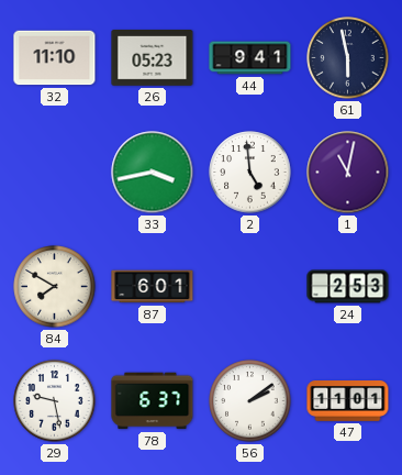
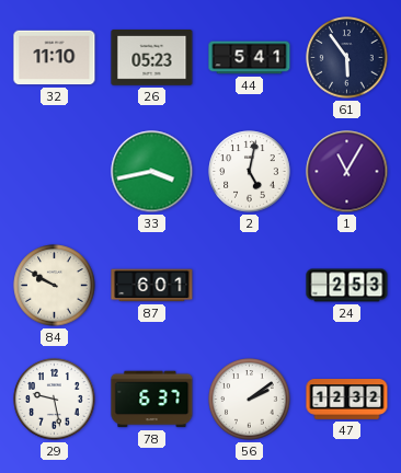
44: 9:41 -> 5:41 (250, 58)
61: 5:58 -> 5:54 (347, 58)
2: 4:59 -> 5:02 (250, 172)
1: 11:02 -> 11:05 (347, 172)
84: 7:50 -> 9:50 (55, 286)
47: 11:01 -> 12:32 (347, 400)
